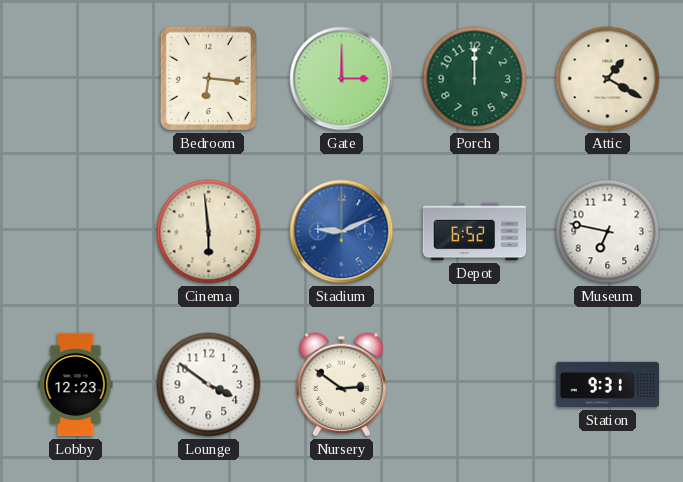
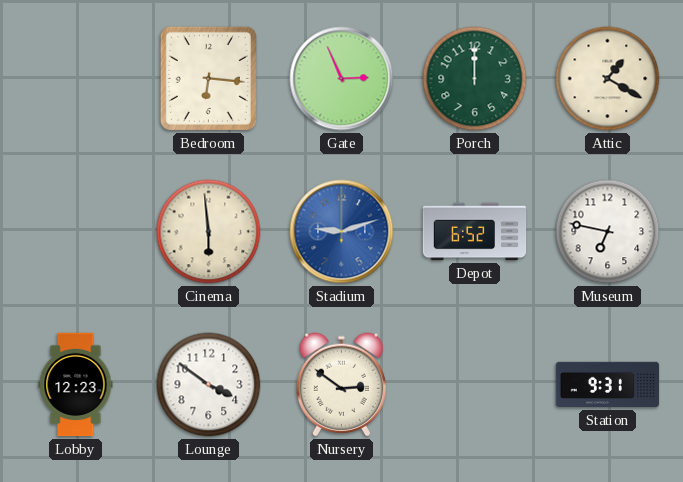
Gate: 3:00 -> 2:56 (342, 79)
Stadium: 9:11 -> 9:12 (342, 232)
